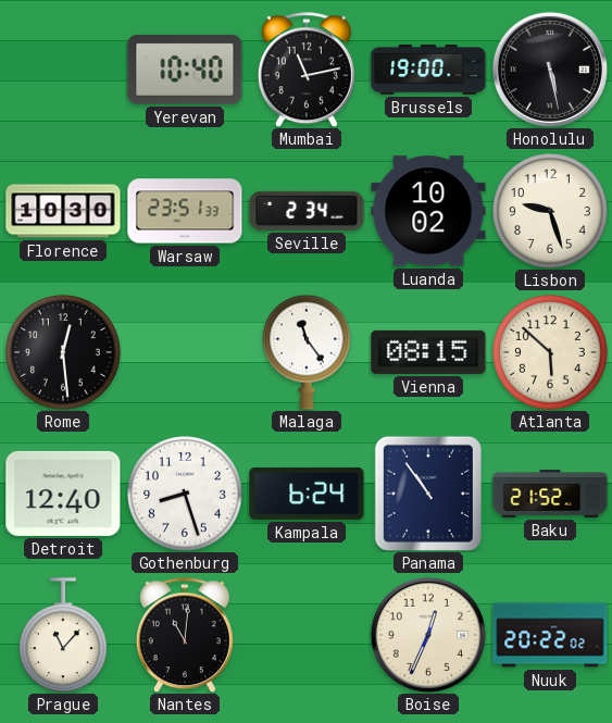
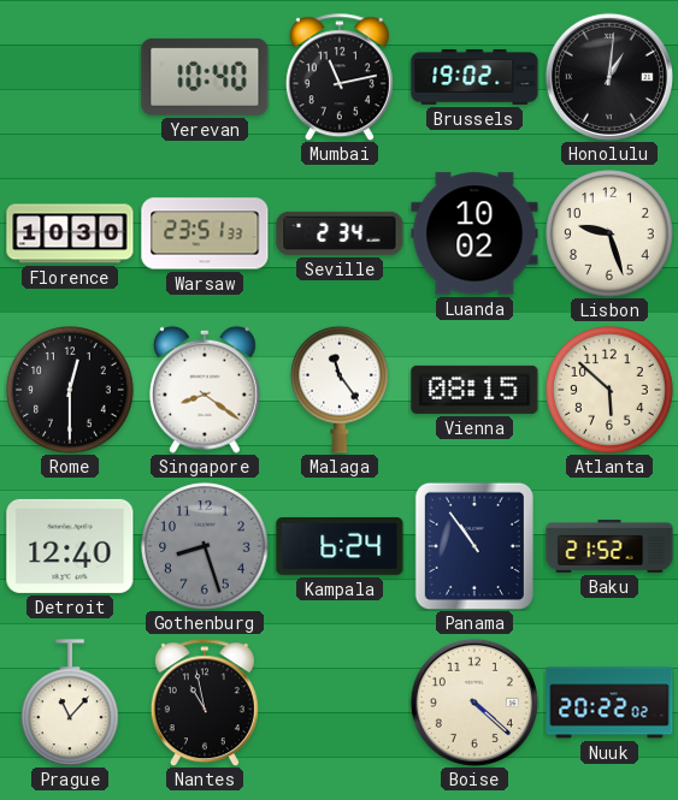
Brussels: 19:00 -> 19:02 (474, 77)
Honolulu: 5:28 -> 1:01 (609, 77)
Rome: 12:29 -> 12:30 (70, 390)
Singapore: none -> 8:21 (205, 390)
Gothenburg dial: white -> grey (205, 546)
Nantes: 11:01 -> 10:58 (205, 703)
Boise: 12:34 -> 4:22 (474, 703)
